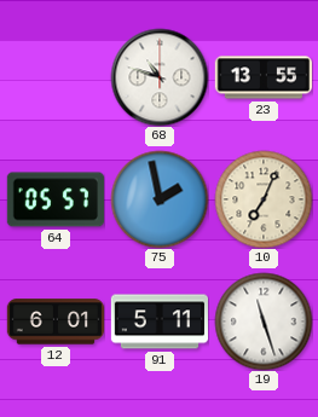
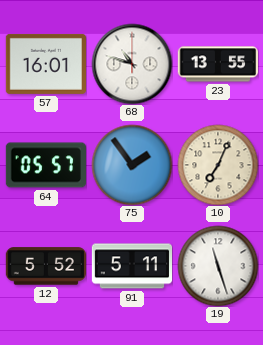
57: none -> 16:01 (45, 64)
75: 1:58 -> 1:54 (132, 165)
12: 6:01 -> 5:52 (45, 266)
